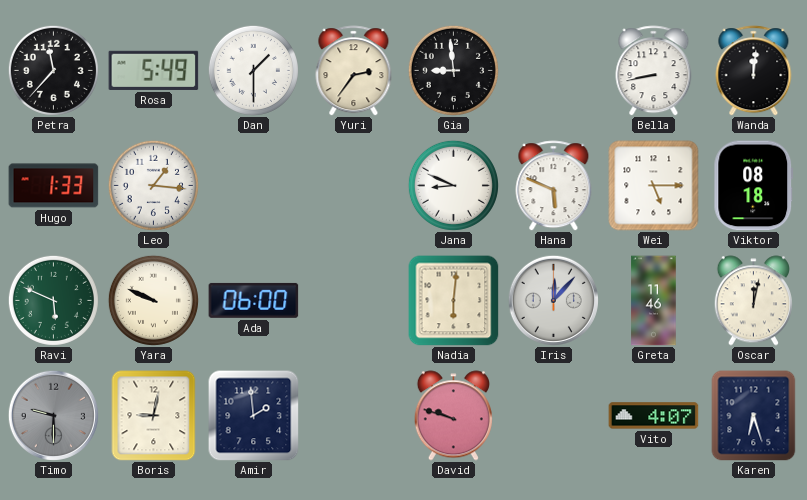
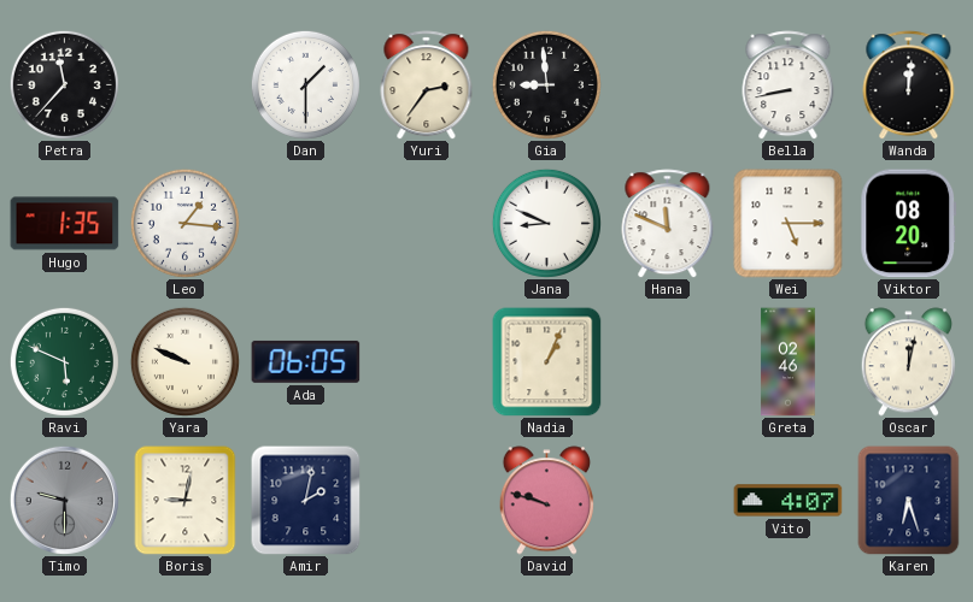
Rosa: 5:49 -> none (154, 70)
Hugo: 1:33 -> 1:35 (65, 224)
Hana: 5:49 -> 11:49 (668, 224)
Viktor: 08:18 -> 08:20 (909, 224)
Ada: 06:00 -> 06:05 (306, 361)
Nadia: 6:01 -> 1:04 (547, 362)
Iris: 12:07 -> none (553, 300)
Greta: 11:46 -> 02:46 (789, 362)
Amir: 1:59 -> 2:02 (306, 501)
